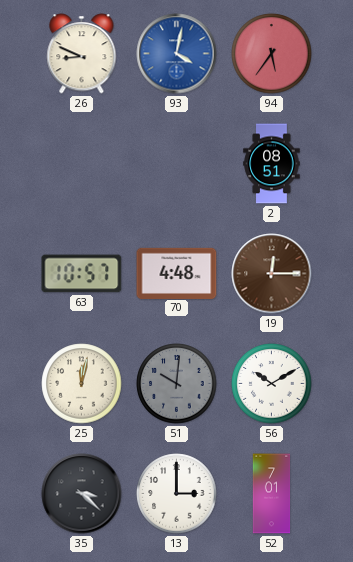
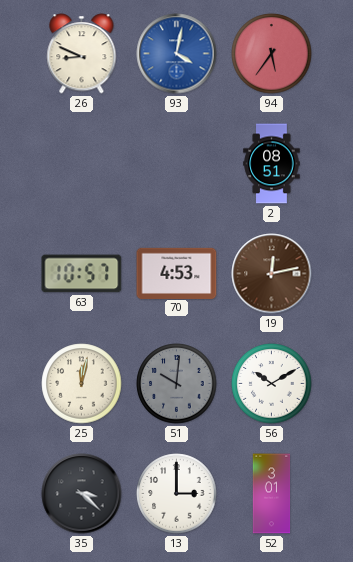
70: 4:48 -> 4:53 (177, 273)
19: 12:15 -> 12:13 (272, 274)
52: 7:01 -> 3:01 (272, 494)
